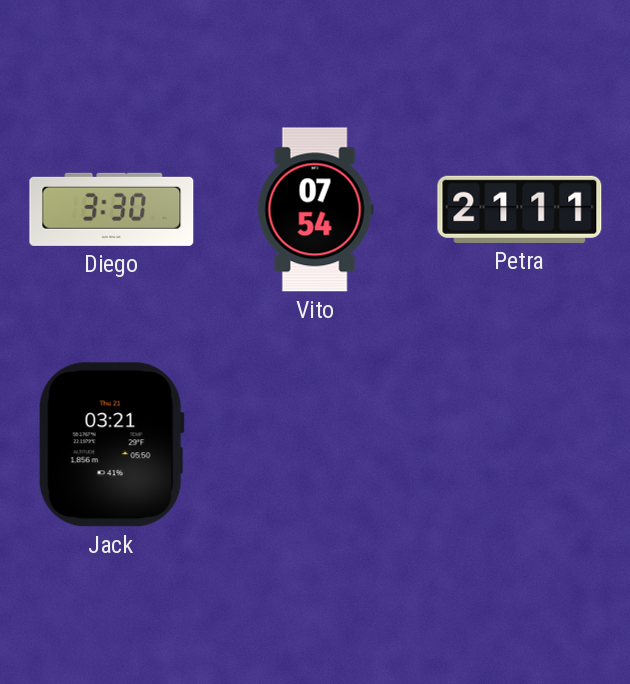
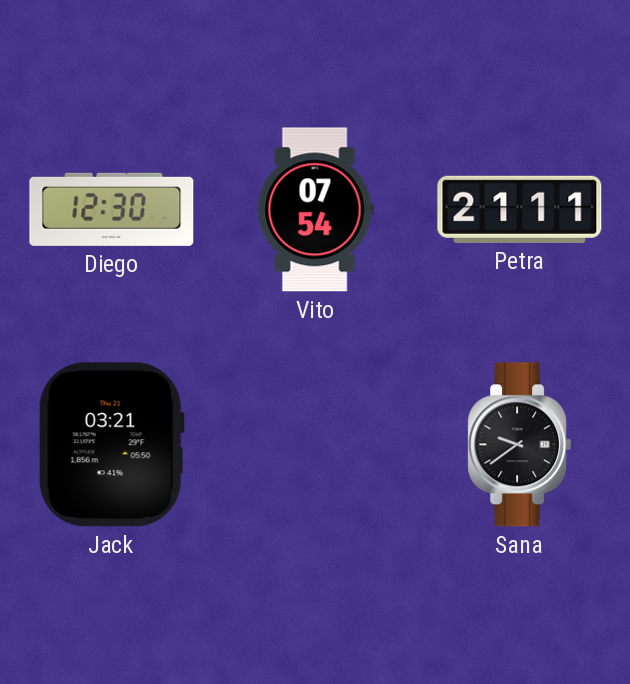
Diego: 3:30 -> 12:30 (112, 209)
Sana: none -> 9:39 (520, 445)
